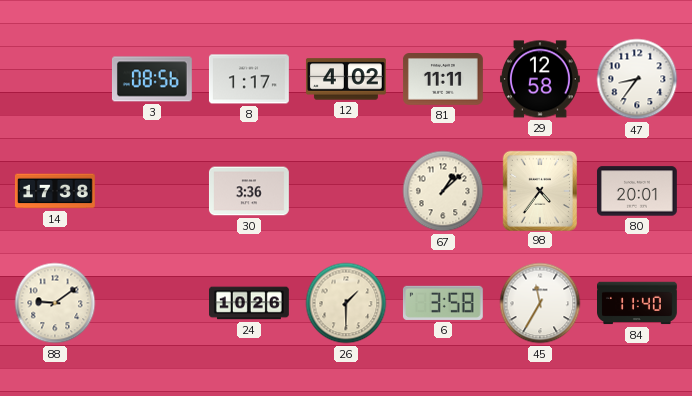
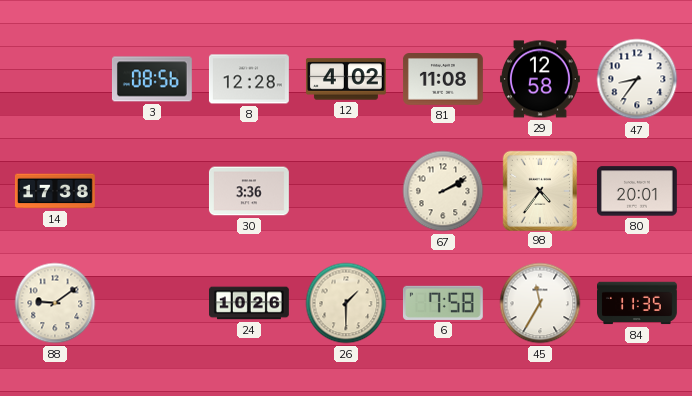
8: 1:17 -> 12:28 (249, 79)
81: 11:11 -> 11:08 (443, 80)
67: 1:08 -> 2:10 (443, 191)
6: 3:58 -> 7:58 (443, 303)
84: 11:40 -> 11:35 (638, 303)
